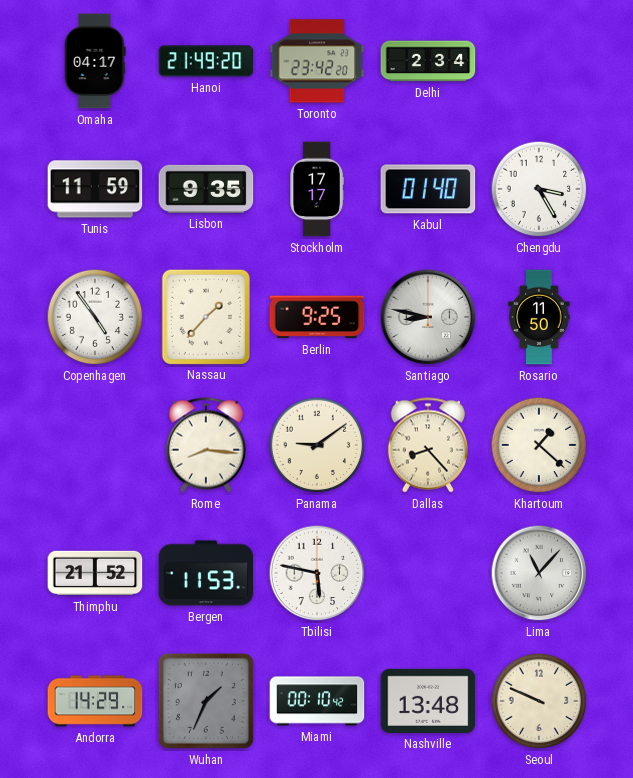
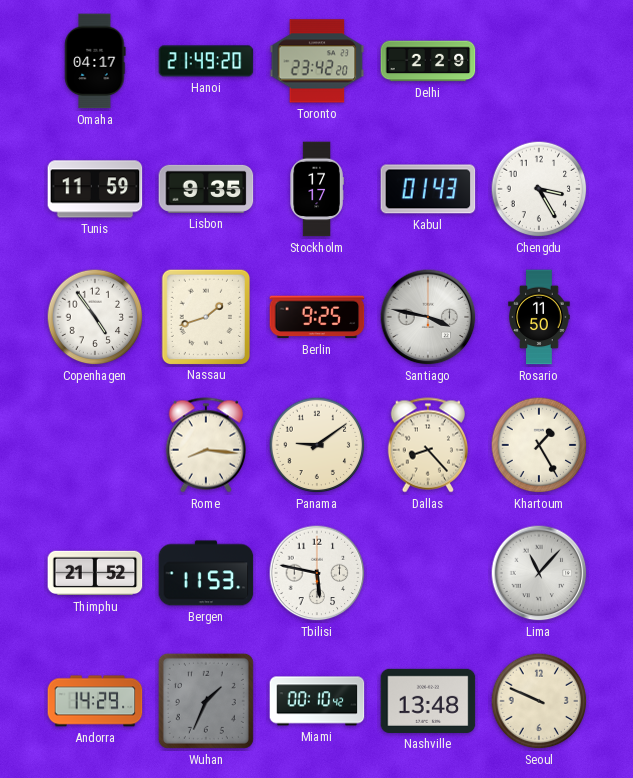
Delhi: 2:34 -> 2:29 (428, 61)
Kabul: 01:40 -> 01:43 (428, 189)
Nassau: 1:37 -> 1:42 (205, 316)
Santiago: 8:47 -> 3:47 (428, 317)
Khartoum: 1:22 -> 1:25 (539, 445)
